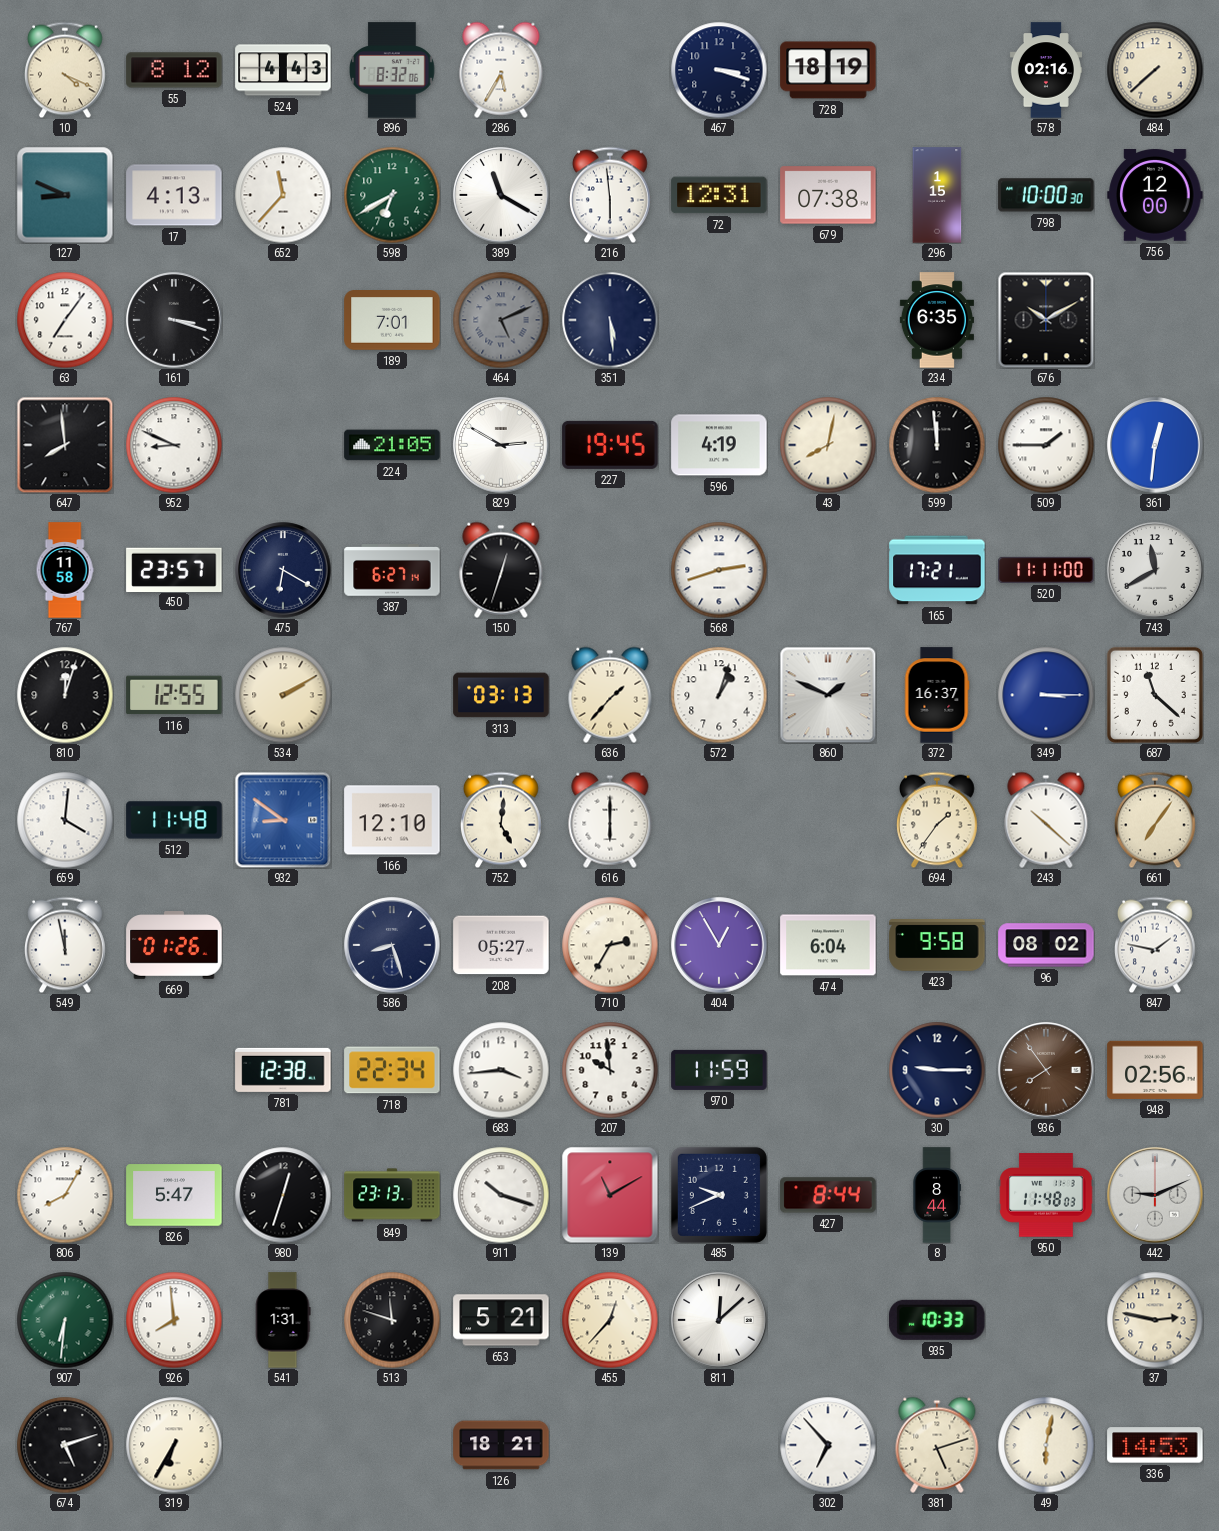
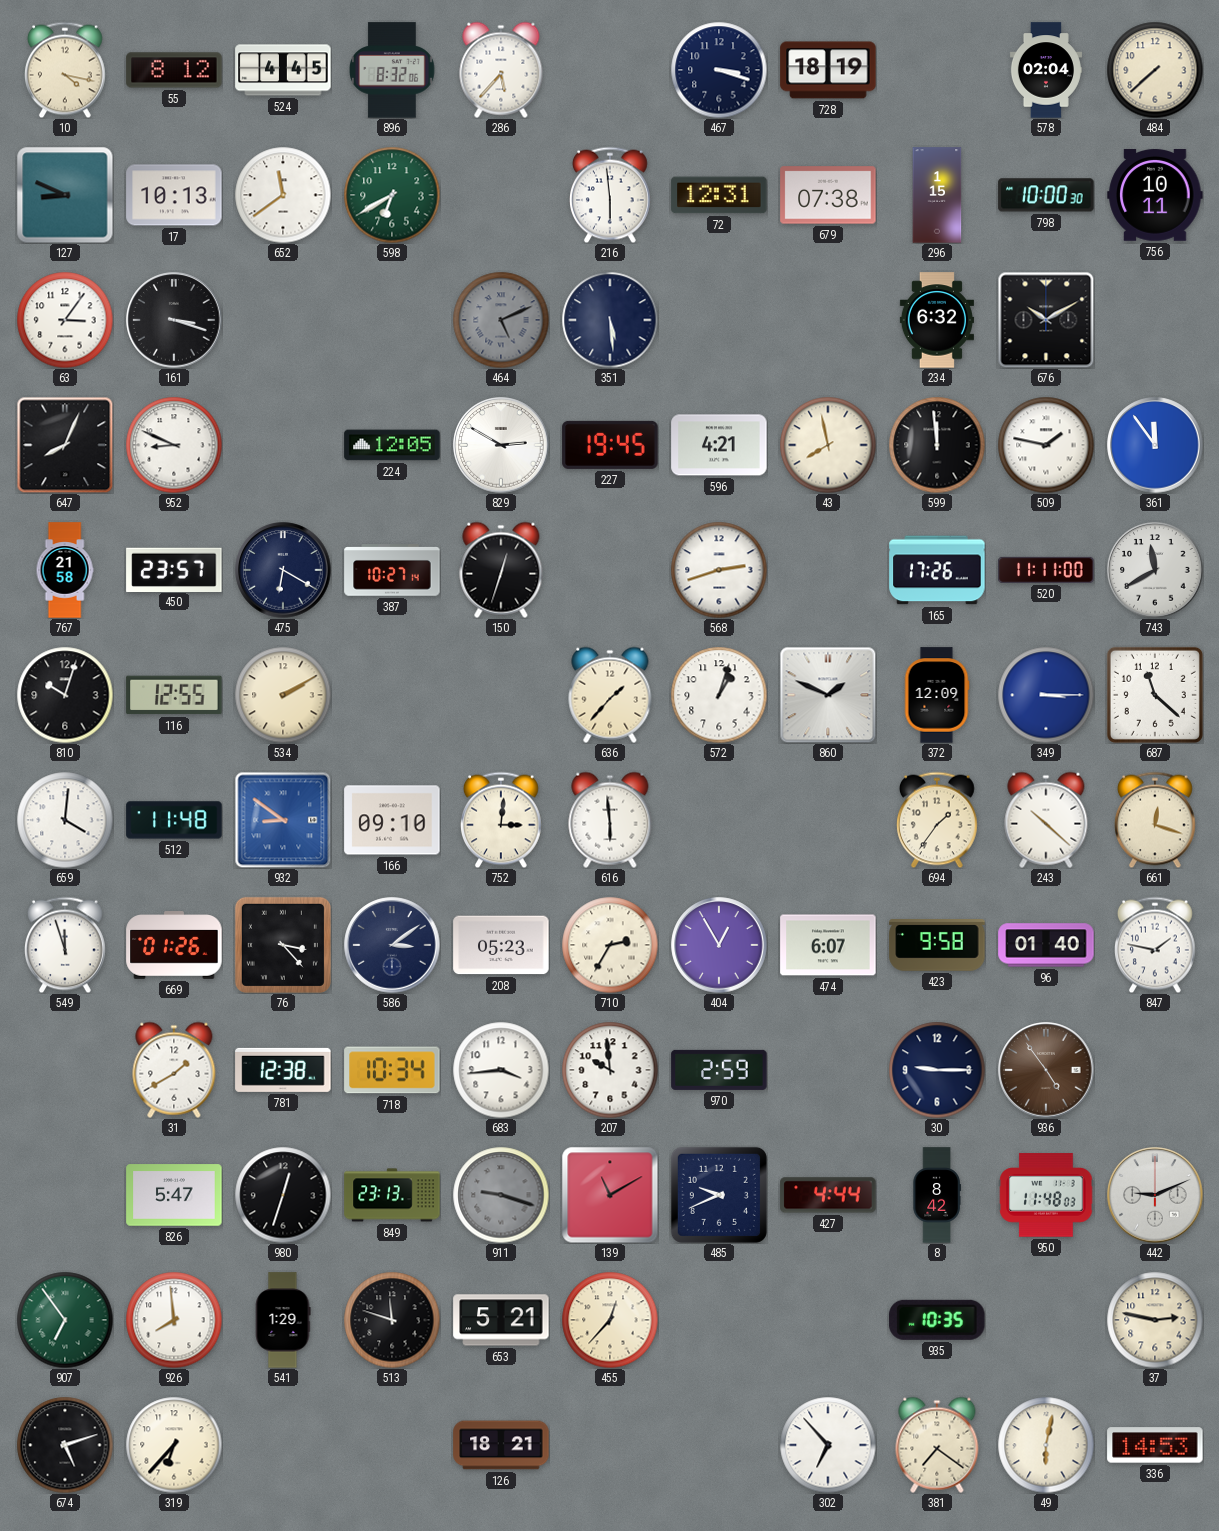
10: 4:19 -> 4:17 (66, 70)
524: 4:43 -> 4:45 (283, 70)
286: 5:35 -> 5:37 (501, 70)
578: 02:16 -> 02:04 (1046, 70)
17: 4:13 -> 10:13 (174, 195)
652: 11:37 -> 11:39 (283, 195)
389: 11:20 -> none (501, 195)
756: 12:00 -> 10:11 (1155, 195)
63: 7:06 -> 3:06 (65, 320)
189: 7:01 -> none (392, 320)
234: 6:35 -> 6:32 (937, 320)
647: 7:59 -> 8:04 (65, 445)
224: 21:05 -> 12:05 (392, 445)
596: 4:19 -> 4:21 (719, 445)
43: 8:02 -> 7:58 (828, 445)
509: 1:45 -> 1:47 (1046, 445)
361: 12:31 -> 11:54 (1155, 445)
767: 11:58 -> 21:58 (65, 570)
387: 6:27 -> 10:27 (392, 570)
165: 17:21 -> 17:26 (937, 570)
810: 12:03 -> 10:03 (65, 695)
313: 03:13 -> none (501, 695)
372: 16:37 -> 12:09 (937, 695)
166: 12:10 -> 09:10 (392, 820)
752: 5:01 -> 3:01 (502, 820)
616: 6:00 -> 5:59 (610, 820)
661: 7:06 -> 12:18 (1156, 820)
549: 11:58 -> 11:57 (66, 945)
76: none -> 3:23 (283, 945)
586: 8:27 -> 3:09 (392, 945)
208: 05:27 -> 05:23 (501, 945)
474: 6:04 -> 6:07 (828, 945)
96: 08:02 -> 01:40 (1046, 945)
31: none -> 1:40 (174, 1070)
718: 22:34 -> 10:34 (392, 1070)
970: 11:59 -> 2:59 (719, 1070)
936: 7:54 -> 4:54 (1046, 1070)
948: 02:56 -> none (1155, 1070)
806: 8:05 -> none (65, 1195)
911: 10:18 -> 9:18 (501, 1195)
911 dial: white -> grey (501, 1195)
427: 8:44 -> 4:44 (828, 1195)
8: 8:44 -> 8:42 (937, 1195)
907: 6:31 -> 6:54 (65, 1320)
541: 1:31 -> 1:29 (283, 1320)
811: 12:08 -> none (719, 1320)
935: 10:33 -> 10:35 (937, 1320)
319: 6:35 -> 6:37 (174, 1445)
381: 5:12 -> 7:21 (937, 1445)
